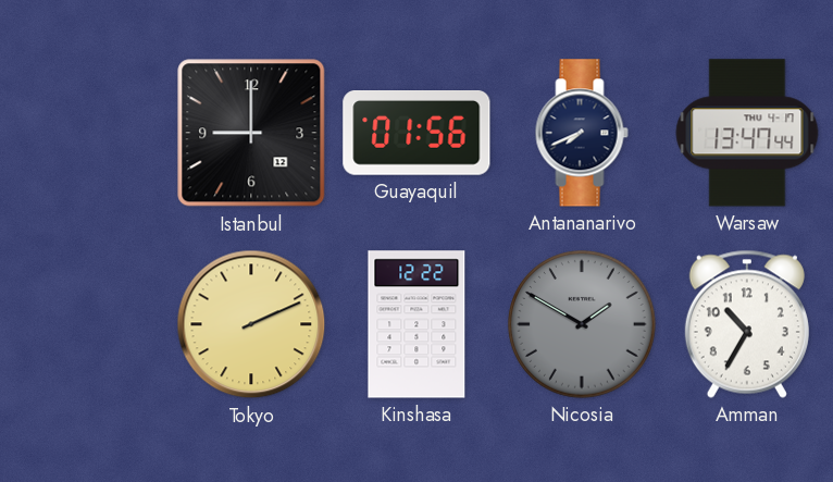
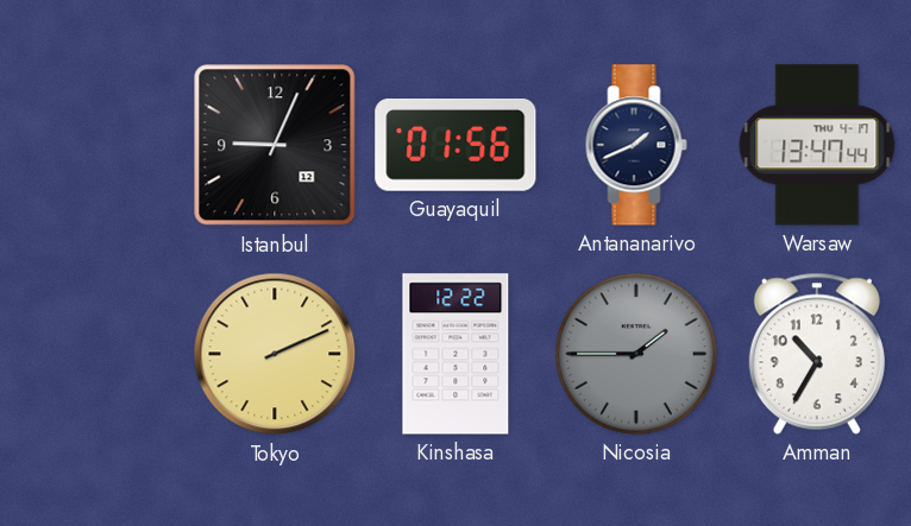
Istanbul: 9:00 -> 9:04 (275, 145)
Antananarivo: 7:41 -> 1:41 (636, 145)
Nicosia: 1:50 -> 1:45 (637, 355)
